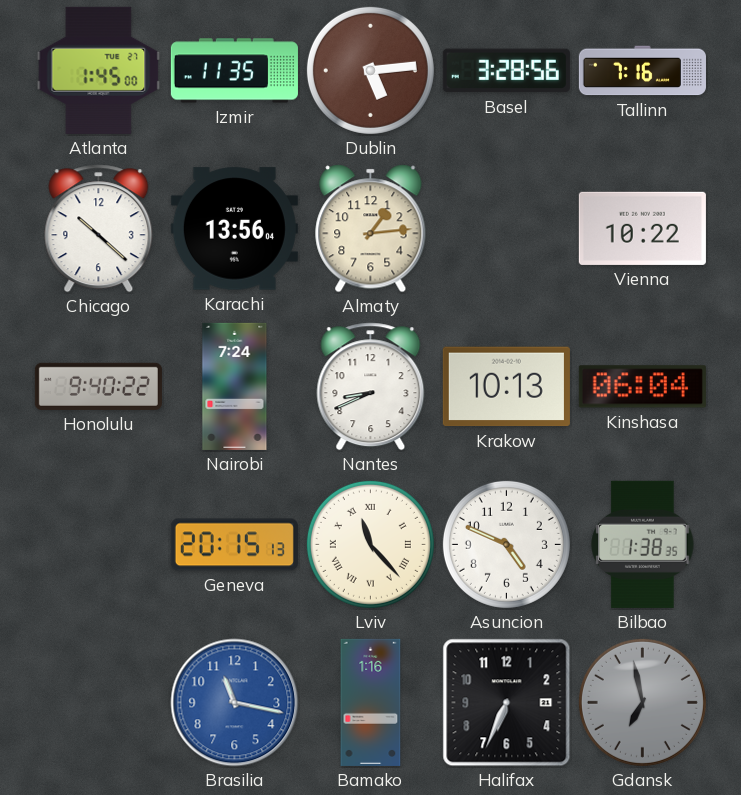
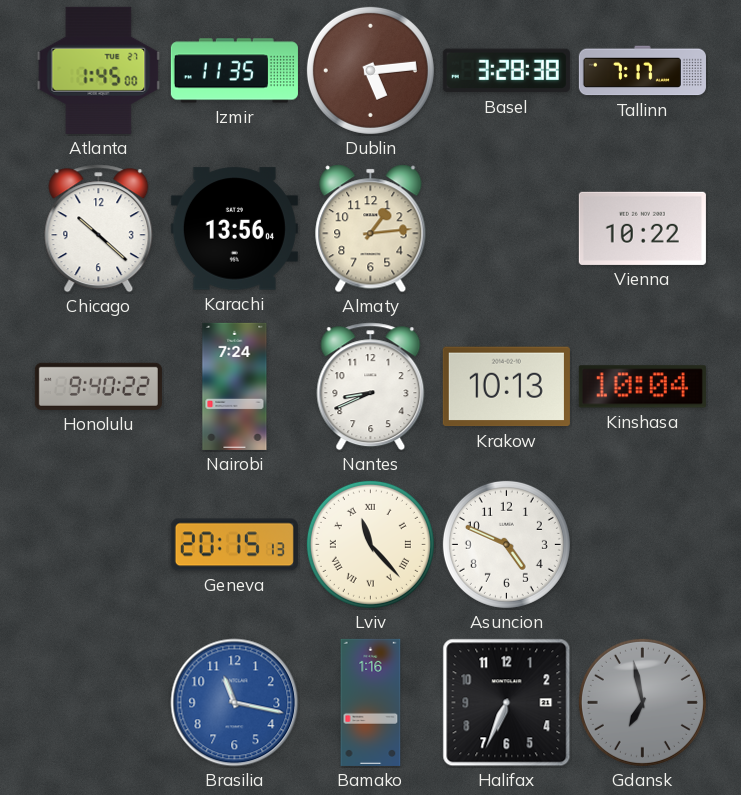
Basel: 3:28:56 -> 3:28:38 (506, 71)
Tallinn: 7:16 -> 7:17 (642, 71)
Kinshasa: 06:04 -> 10:04 (642, 387)
Bilbao: 1:38 -> none (643, 544)
